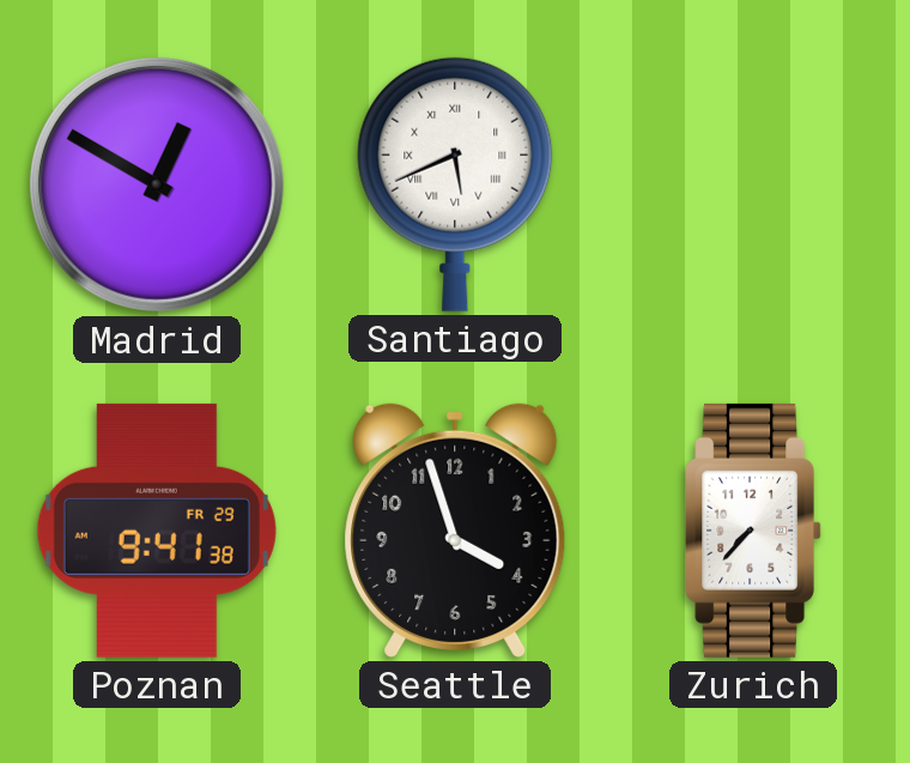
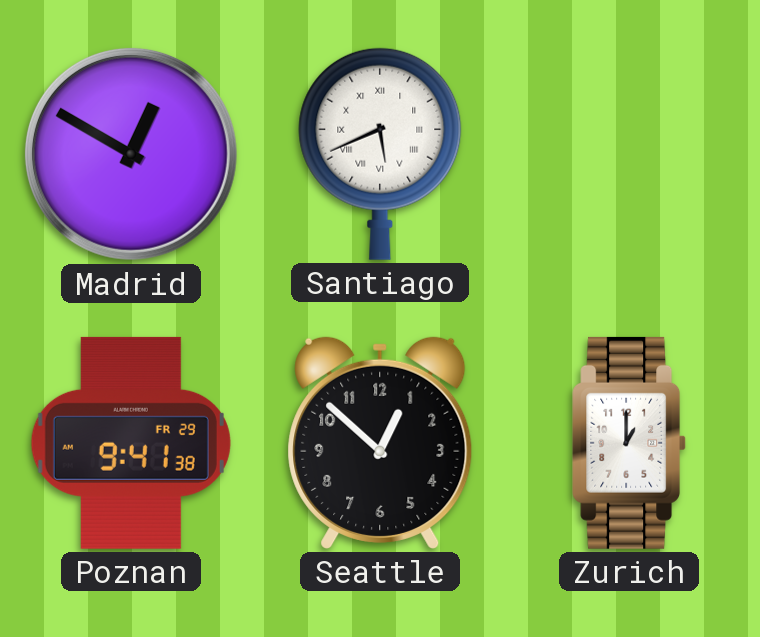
Seattle: 3:57 -> 12:52 (380, 443)
Zurich: 7:37 -> 1:00 (630, 443)
